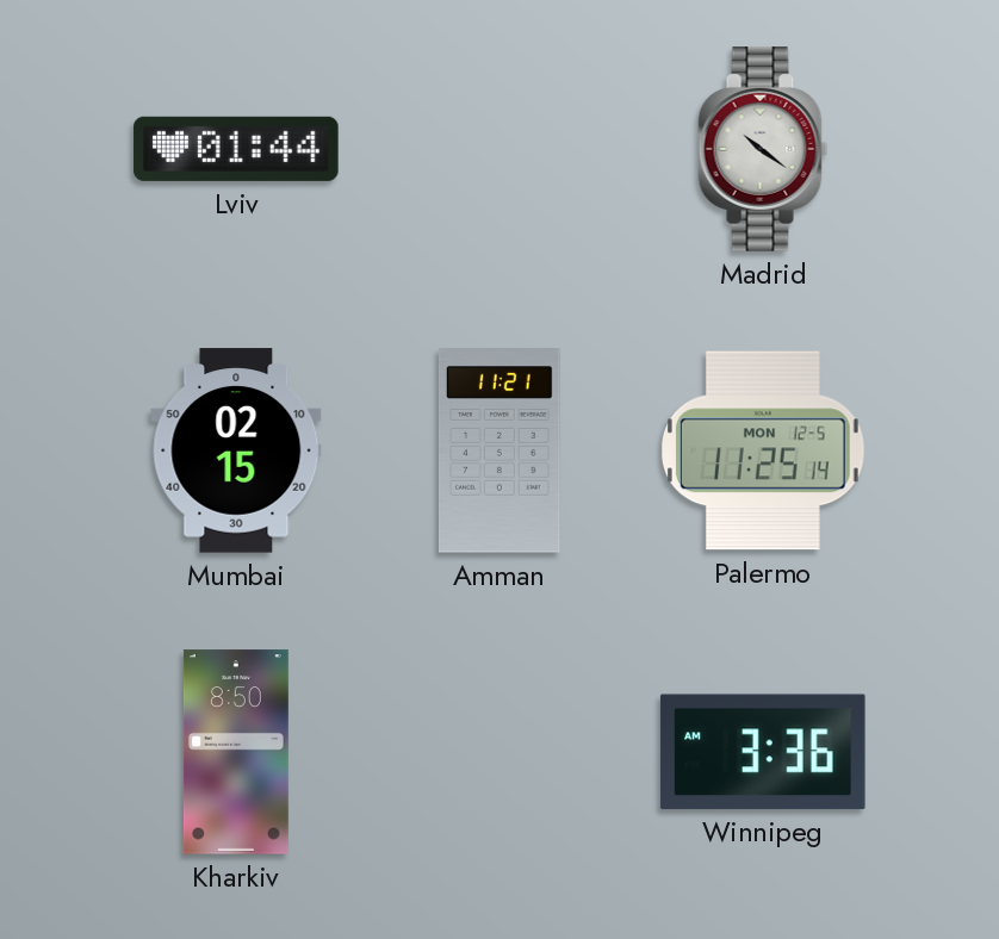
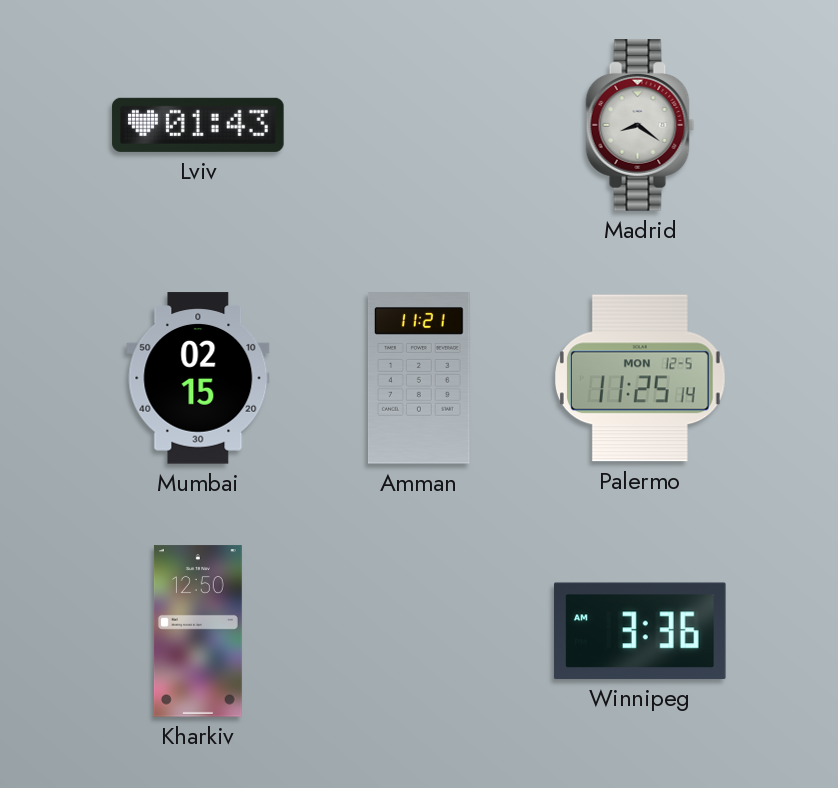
Lviv: 01:44 -> 01:43 (198, 125)
Madrid: 10:21 -> 8:21 (640, 125)
Kharkiv: 8:50 -> 12:50 (198, 631)
